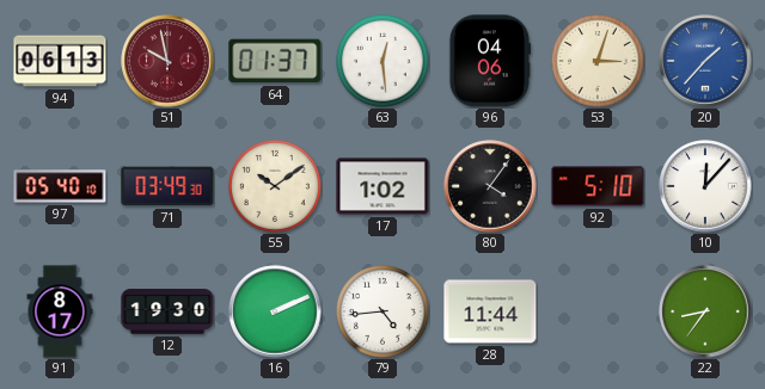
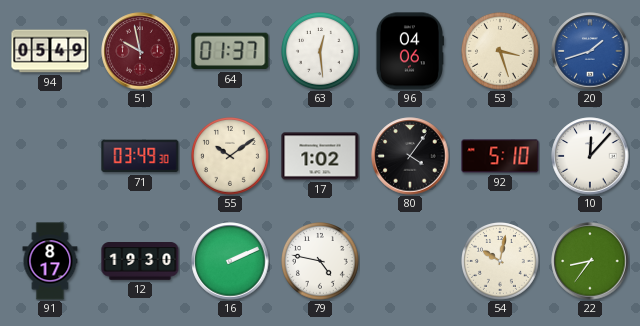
94: 06:13 -> 05:49 (50, 51)
53: 3:03 -> 3:27 (501, 52)
20: 1:37 -> 1:42 (590, 51)
97: 05:40 -> none (60, 186)
79: 4:44 -> 4:47 (321, 262)
28: 11:44 -> none (490, 311)
54: none -> 10:02 (501, 262)
